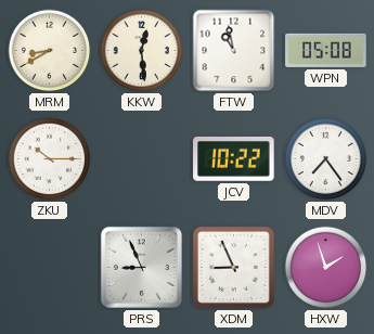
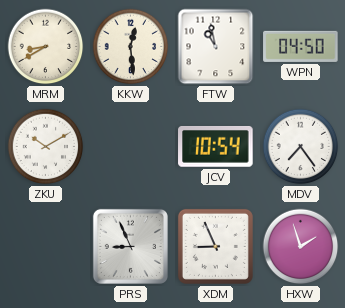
WPN: 05:08 -> 04:50 (301, 46)
ZKU: 10:15 -> 10:10 (46, 147)
JCV: 10:22 -> 10:54 (216, 147)
